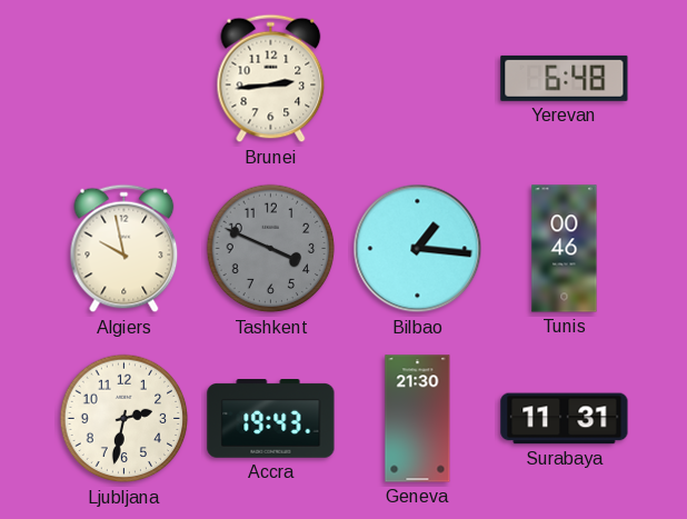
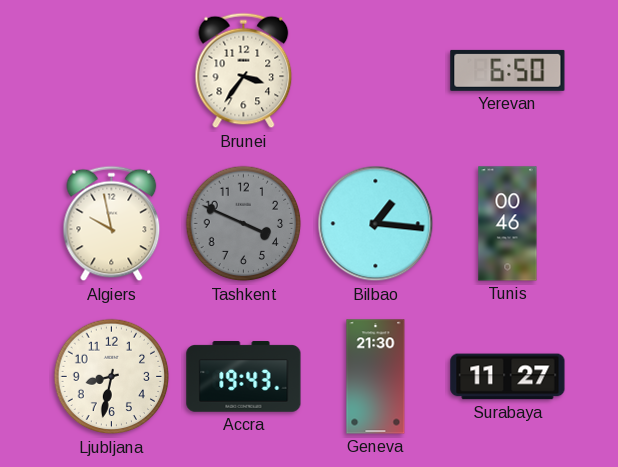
Brunei: 2:44 -> 3:36 (244, 71)
Yerevan: 6:48 -> 6:50 (508, 70)
Ljubljana: 2:32 -> 8:32 (112, 377)
Surabaya: 11:31 -> 11:27 (508, 377)
